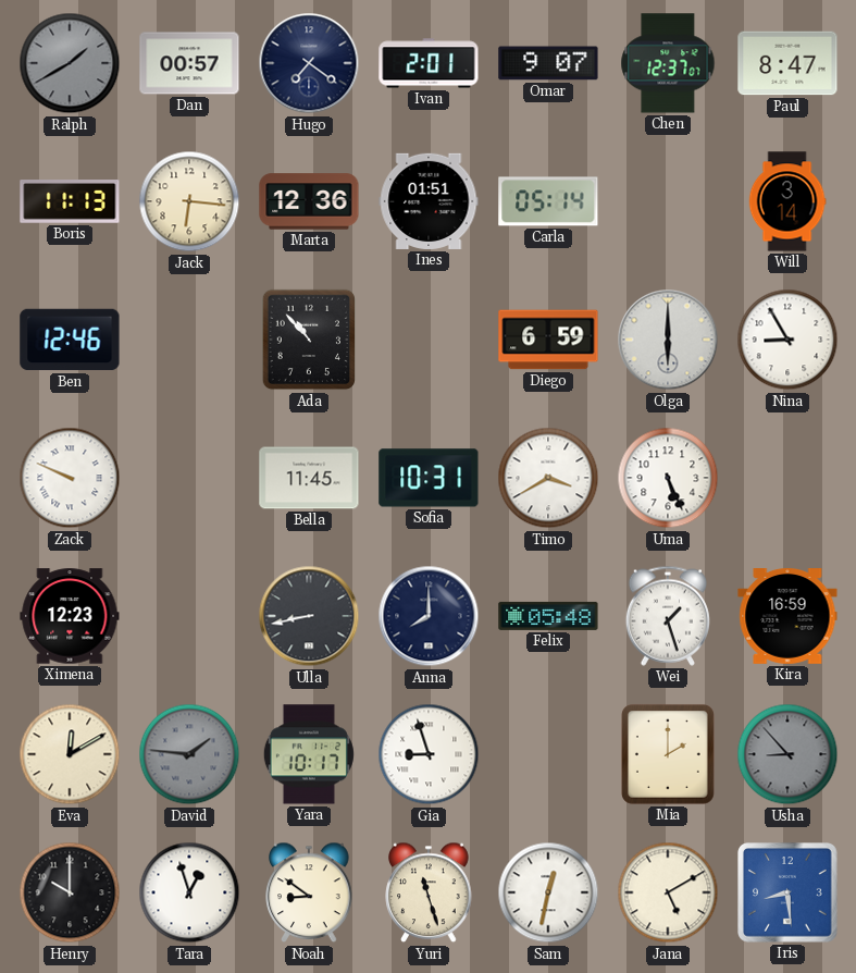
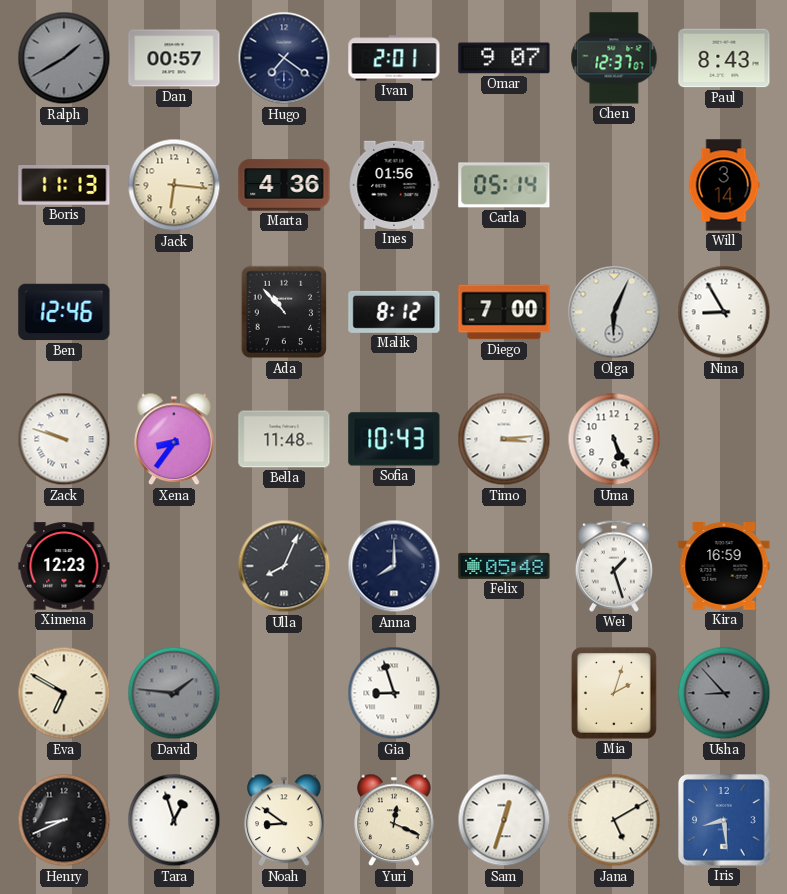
Paul: 8:47 -> 8:43 (724, 58)
Marta: 12:36 -> 4:36 (284, 185)
Ines: 01:51 -> 01:56 (394, 185)
Malik: none -> 8:12 (394, 312)
Diego: 6:59 -> 7:00 (504, 312)
Olga: 6:00 -> 6:04 (614, 312)
Zack: 9:49 -> 9:48 (64, 439)
Xena: none -> 8:36 (174, 439)
Bella: 11:45 -> 11:48 (284, 439)
Sofia: 10:31 -> 10:43 (394, 439)
Timo: 3:40 -> 3:14 (504, 439)
Ulla: 8:43 -> 8:04 (284, 566)
Eva: 12:10 -> 6:50 (64, 693)
Yara: 10:17 -> none (309, 754)
Mia: 2:00 -> 2:03 (614, 693)
Henry: 10:00 -> 8:41 (64, 820)
Yuri: 11:27 -> 12:19 (394, 820)
Sam: 12:32 -> 12:33 (504, 820)
